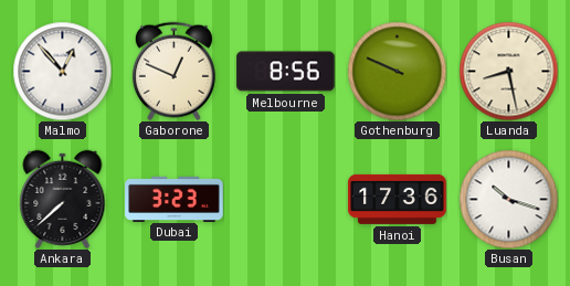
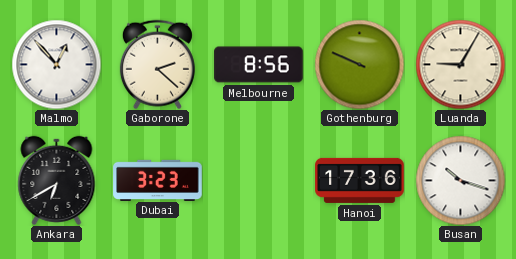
Gaborone: 12:49 -> 2:22 (157, 64)
Luanda: 8:28 -> 9:05 (460, 64)
Ankara: 7:38 -> 6:40 (57, 180)
